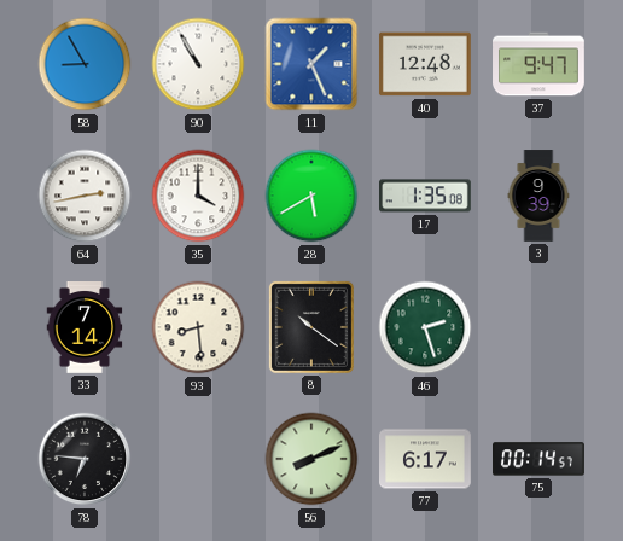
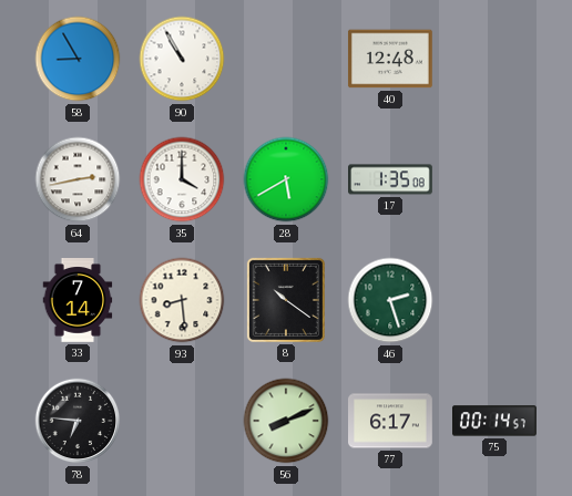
11: 1:26 -> none (311, 64)
37: 9:47 -> none (540, 64)
3: 9:39 -> none (538, 196)
